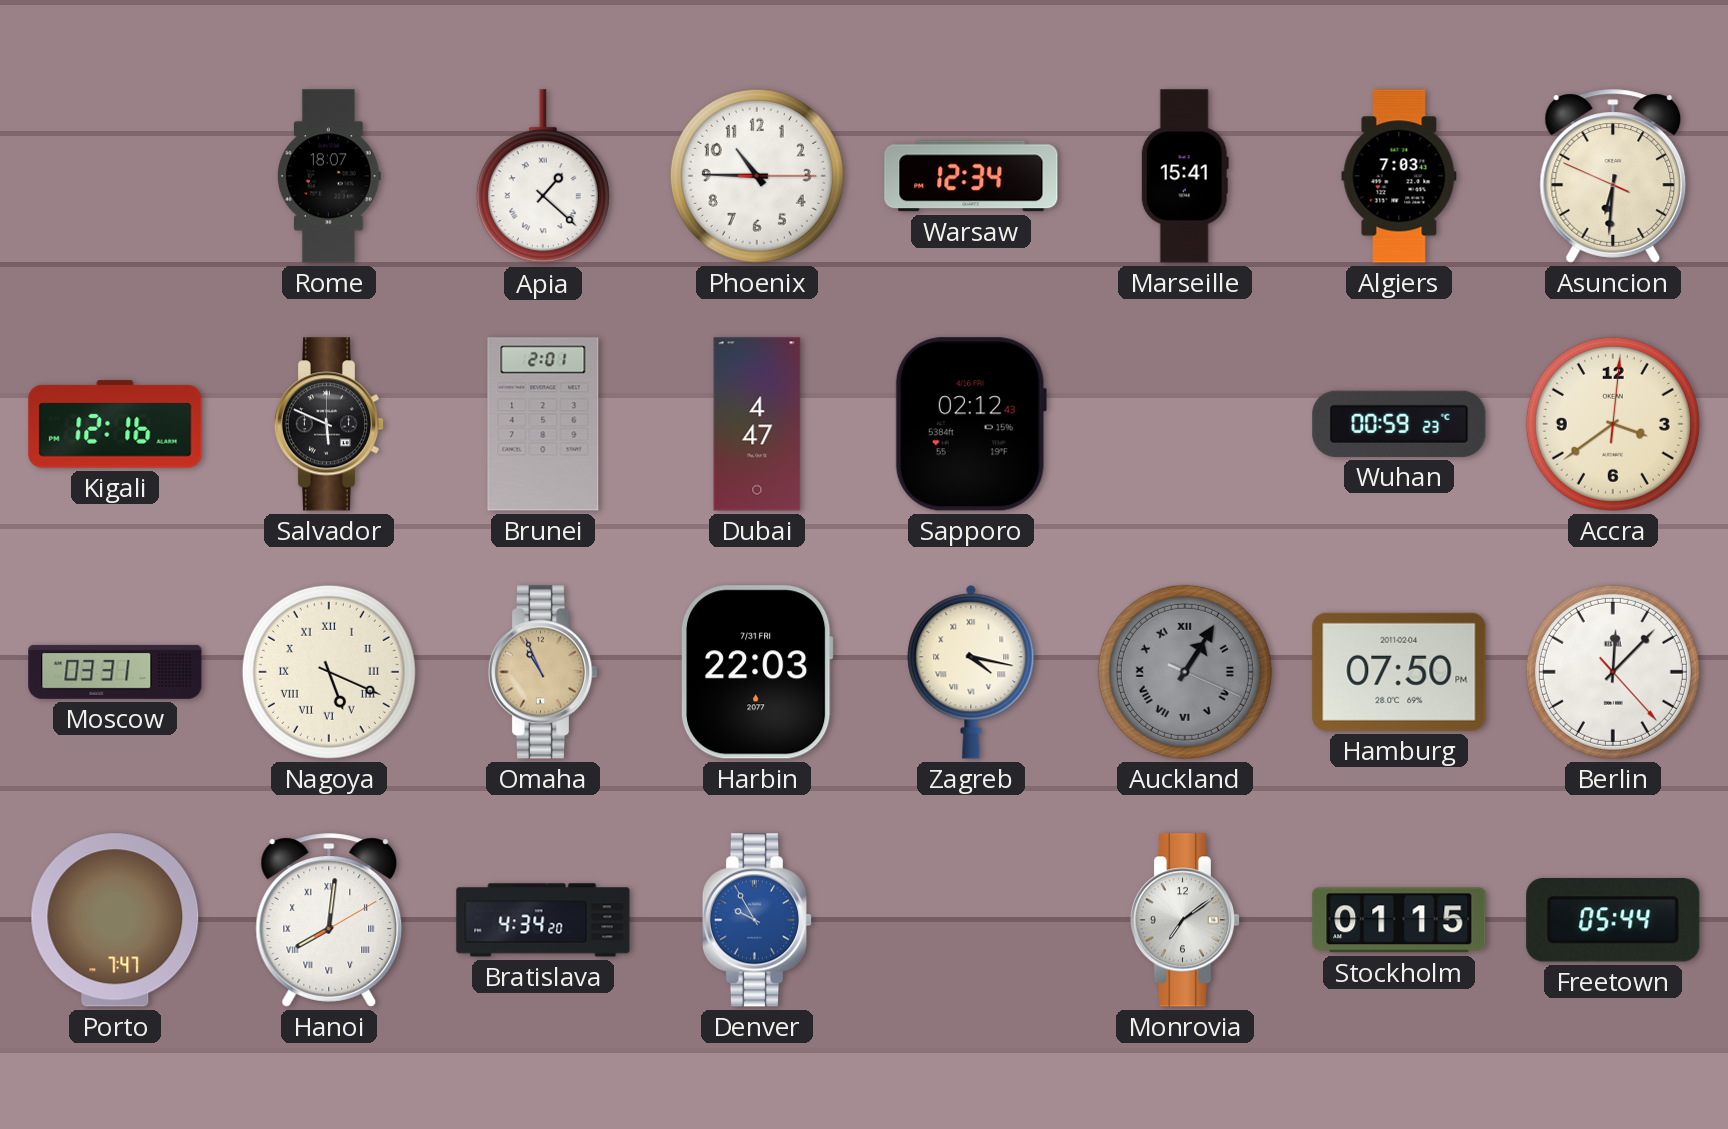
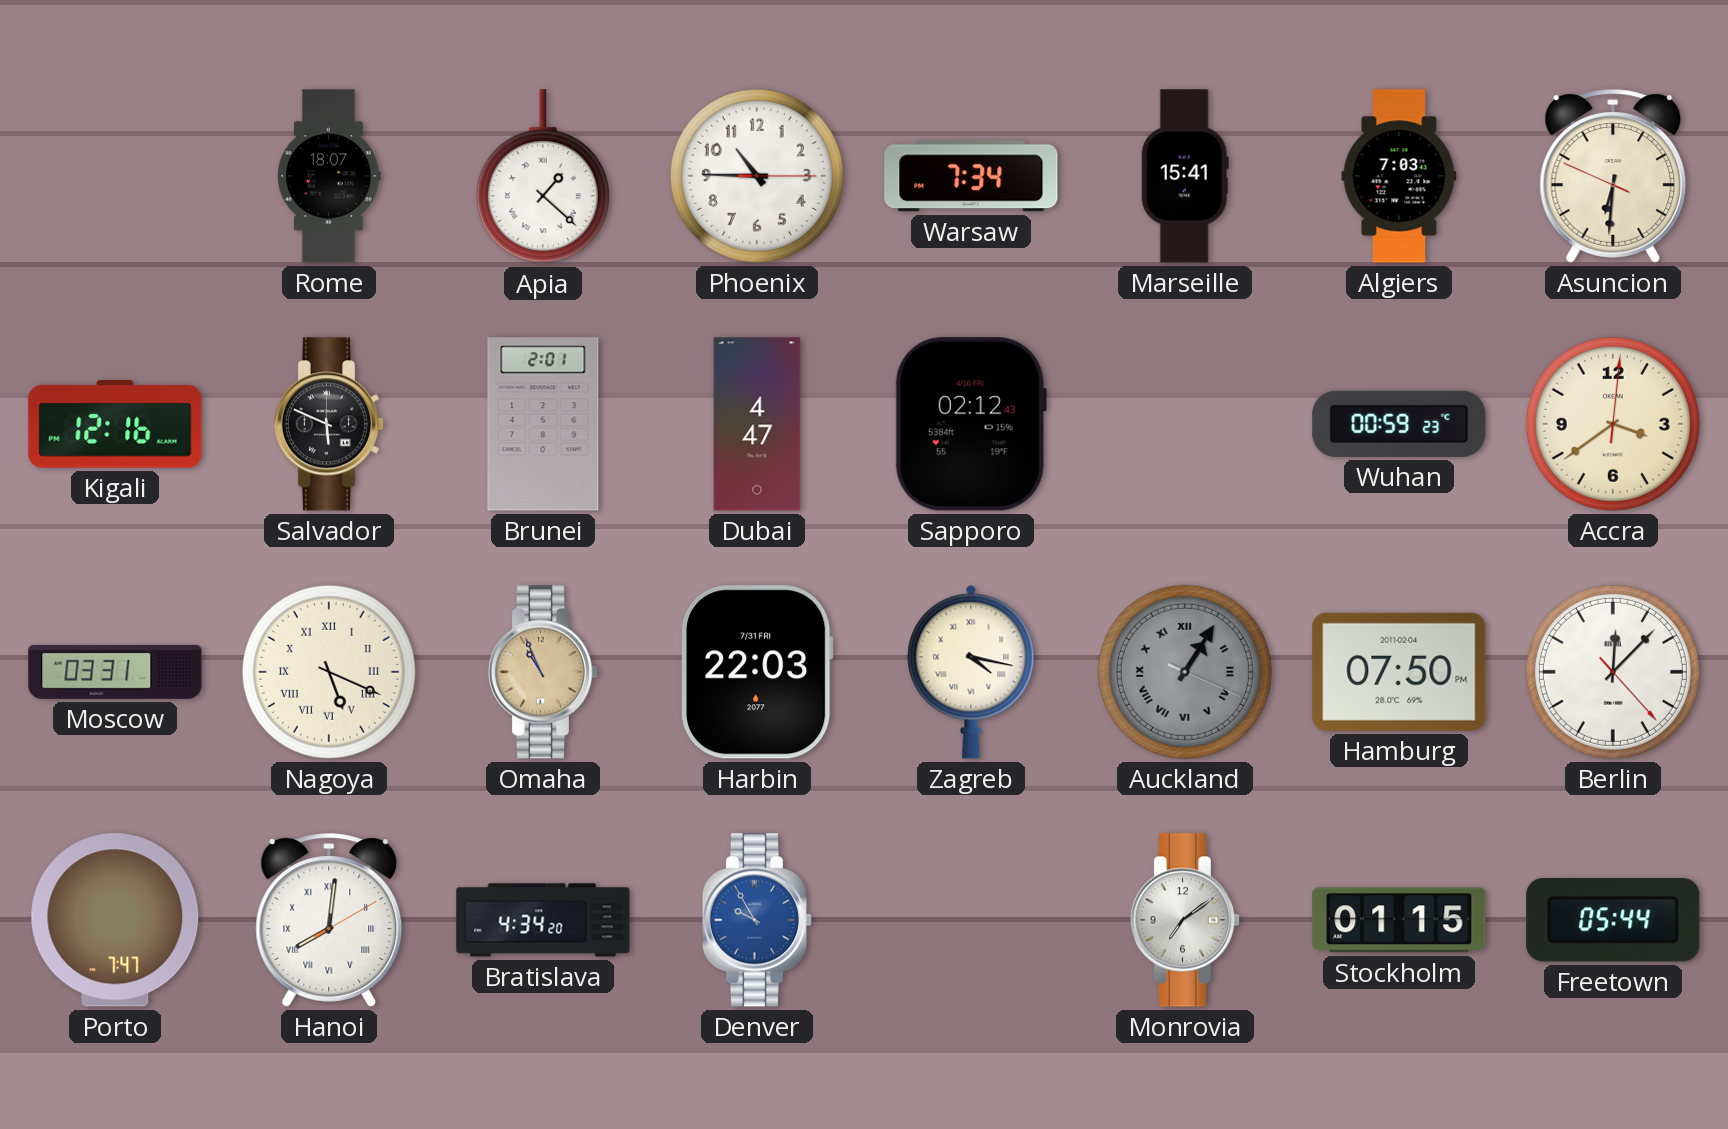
Warsaw: 12:34 -> 7:34 (971, 176)
